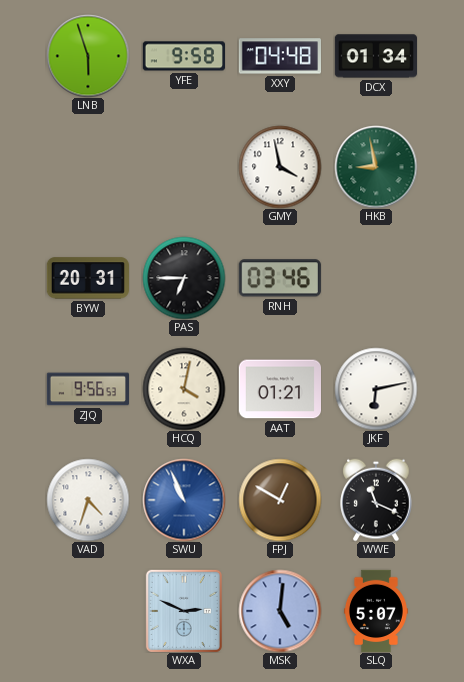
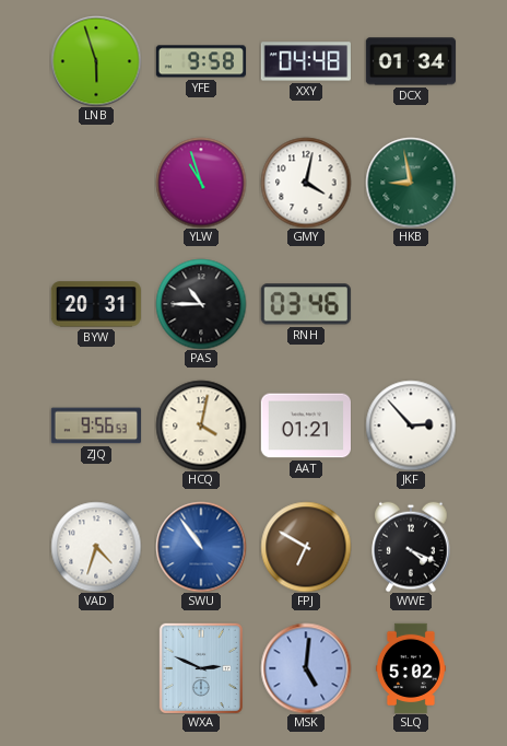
YLW: none -> 10:57 (201, 183)
GMY: 3:58 -> 4:02 (306, 183)
PAS: 6:45 -> 10:45 (201, 304)
JKF: 6:13 -> 2:53 (411, 426)
SWU: 10:56 -> 10:54 (201, 547)
FPJ: 12:50 -> 6:50 (306, 547)
WWE: 11:19 -> 4:19 (411, 547)
SLQ: 5:07 -> 5:02 (411, 668)
